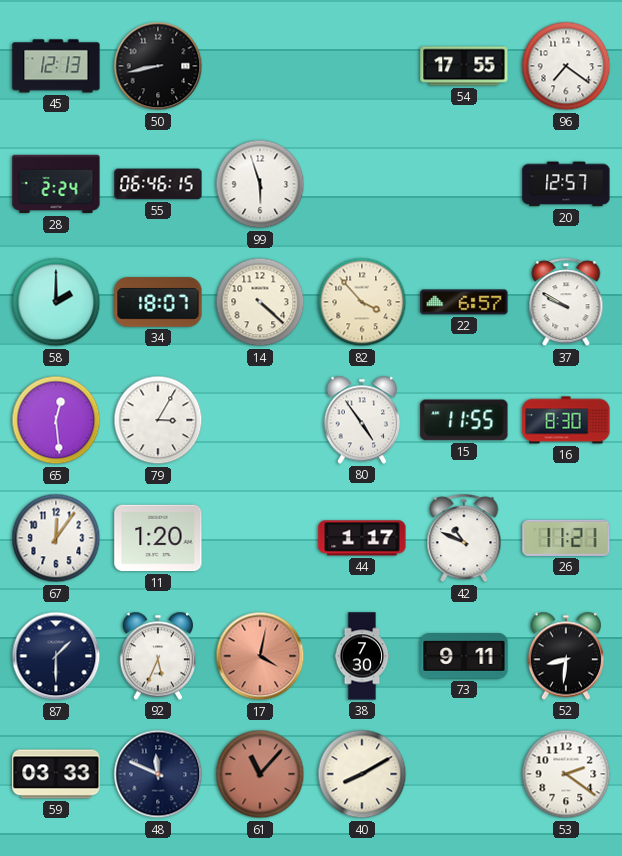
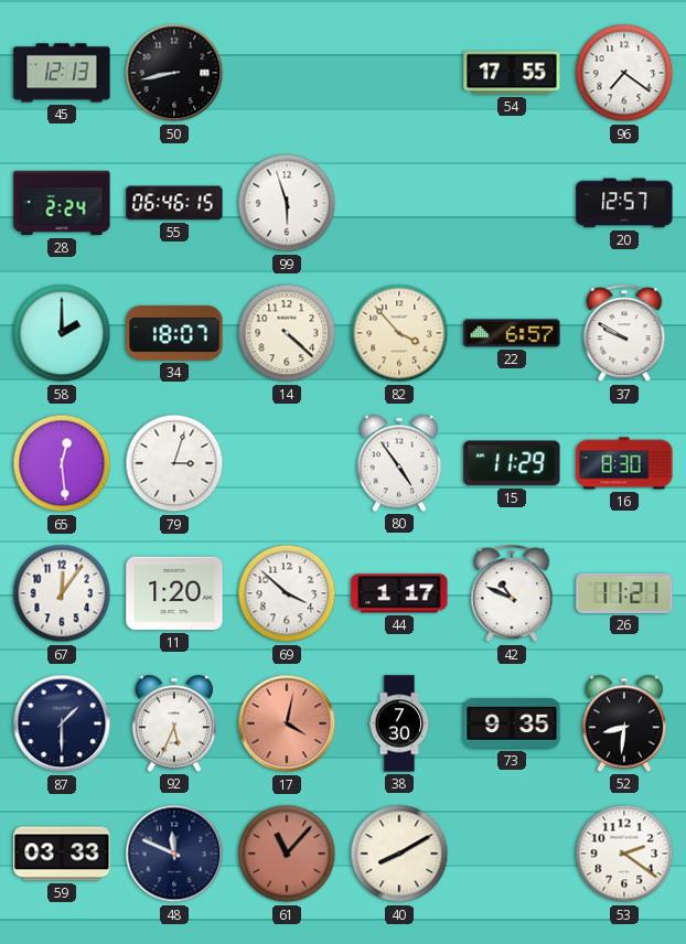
79: 3:05 -> 3:03 (174, 463)
15: 11:55 -> 11:29 (512, 463)
69: none -> 3:52 (287, 593)
73: 9:11 -> 9:35 (512, 725)
